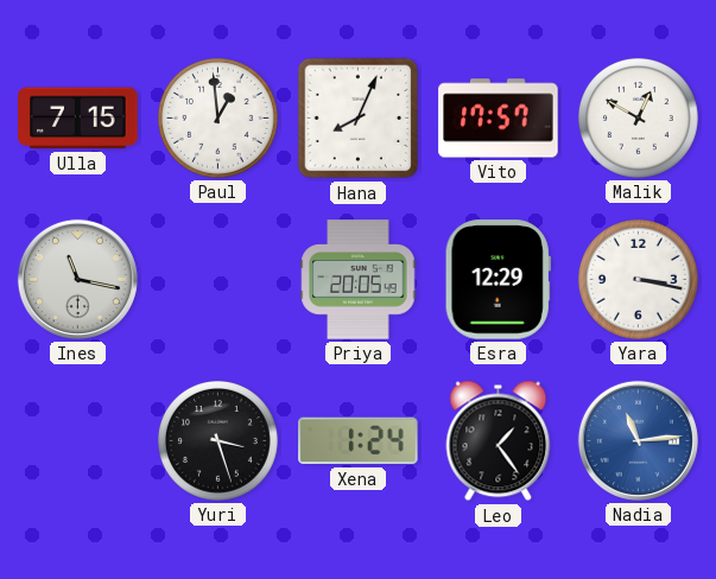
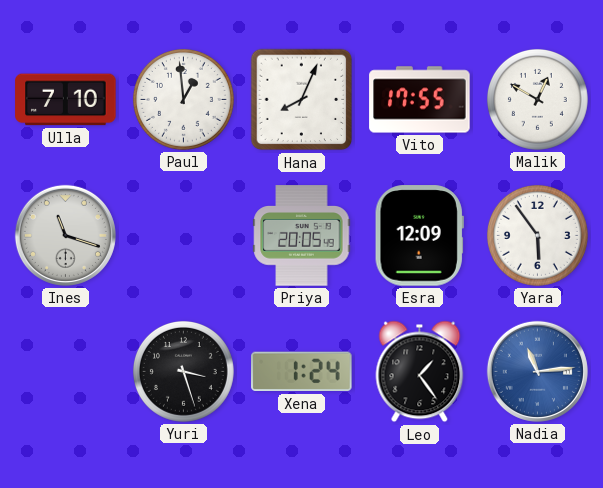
Ulla: 7:15 -> 7:10 (66, 100)
Vito: 17:57 -> 17:55 (420, 100)
Ines: 11:17 -> 11:18 (65, 235)
Esra: 12:29 -> 12:09 (419, 236)
Yara: 3:17 -> 5:54 (537, 235)
